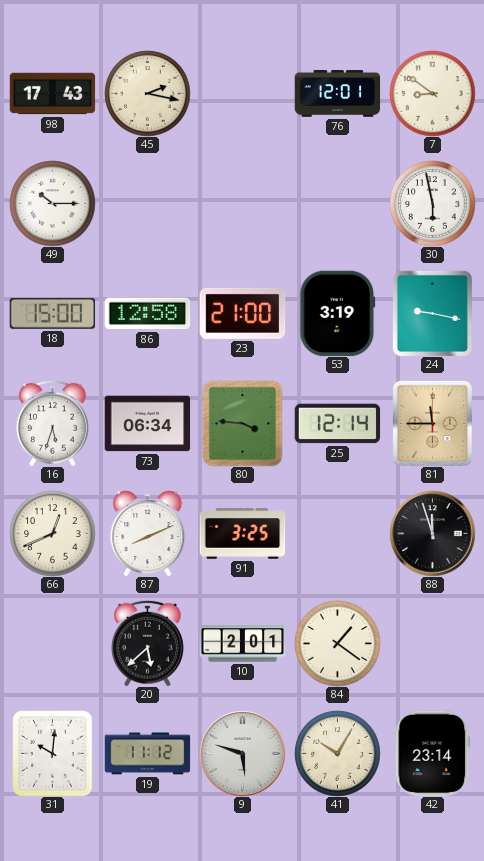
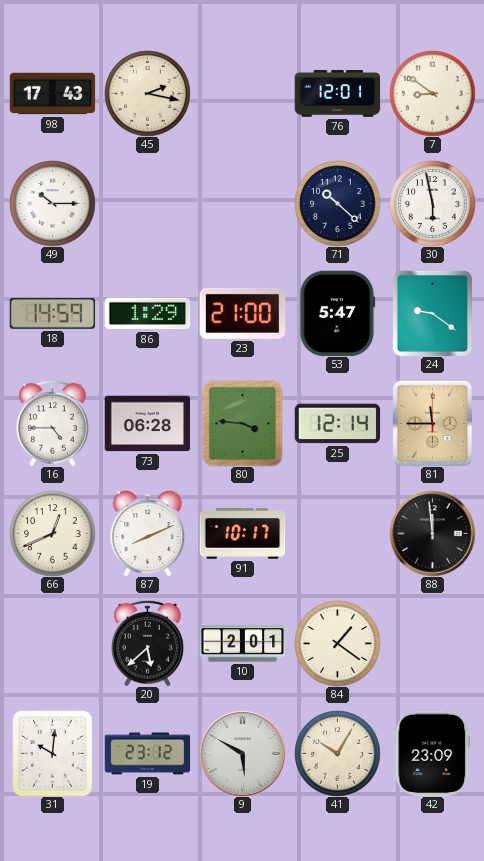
71: none -> 10:22 (337, 203)
18: 15:00 -> 14:59 (52, 313)
86: 12:58 -> 1:29 (147, 314)
53: 3:19 -> 5:47 (338, 313)
24: 9:17 -> 9:21 (432, 313)
16: 5:33 -> 4:45 (53, 423)
73: 06:34 -> 06:28 (147, 424)
91: 3:25 -> 10:17 (242, 534)
88: 11:57 -> 11:59 (432, 533)
19: 11:12 -> 23:12 (147, 754)
9: 5:48 -> 5:50 (242, 753)
42: 23:14 -> 23:09 (433, 753)
